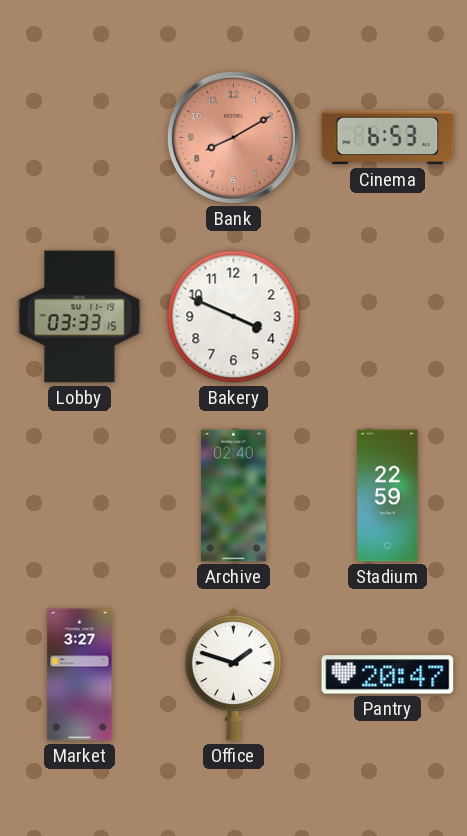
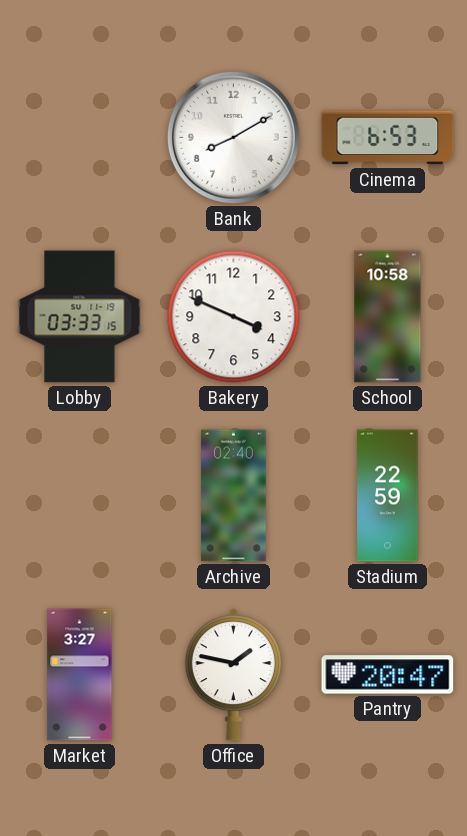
Bank dial: salmon -> white (233, 137)
School: none -> 10:58 (388, 317)
Office: 1:48 -> 1:47 (233, 674)
